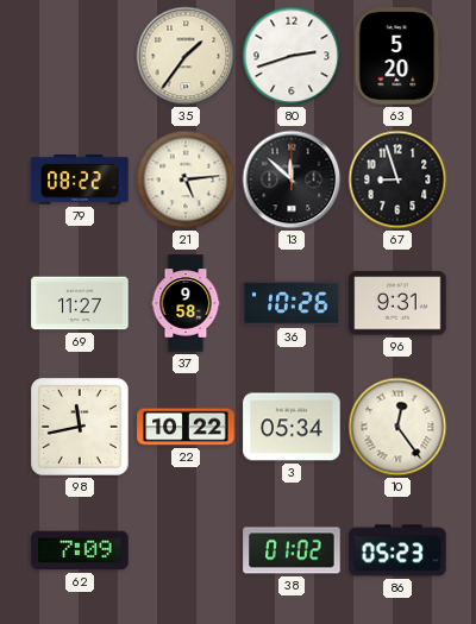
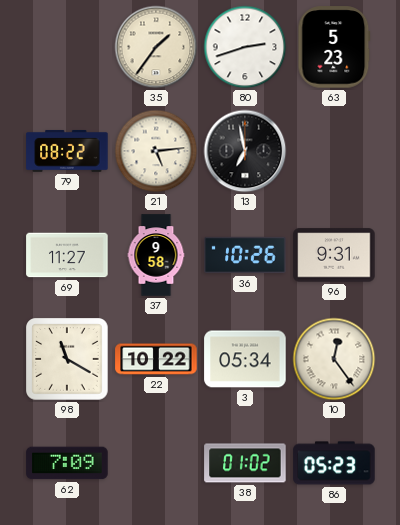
63: 5:20 -> 5:23 (334, 47)
13: 11:52 -> 6:58 (245, 151)
67: 8:57 -> none (397, 179)
98: 11:43 -> 11:20 (68, 360)
